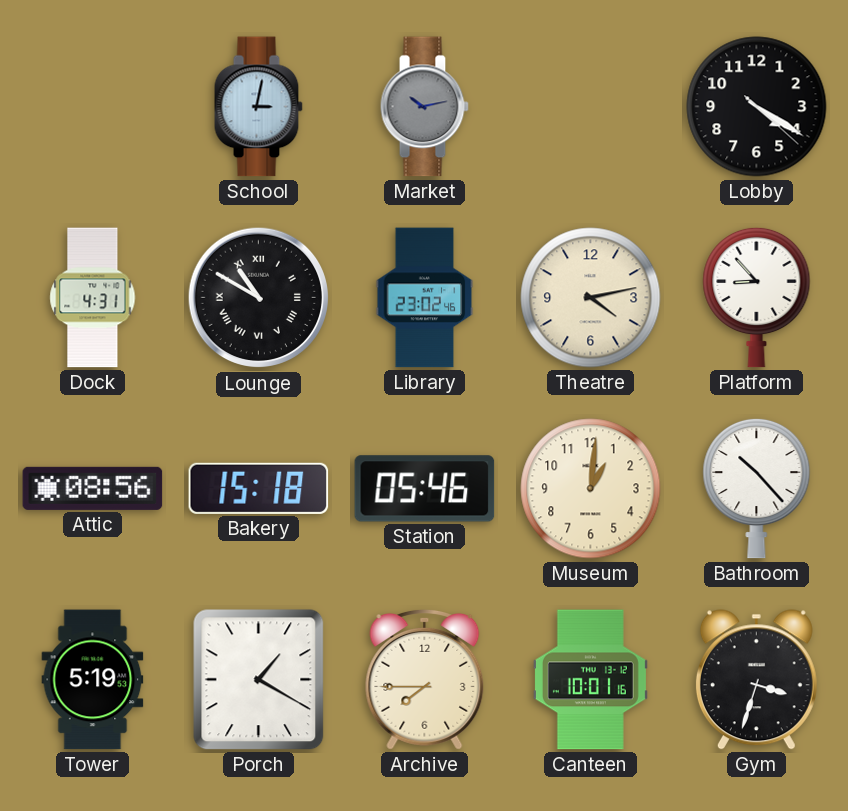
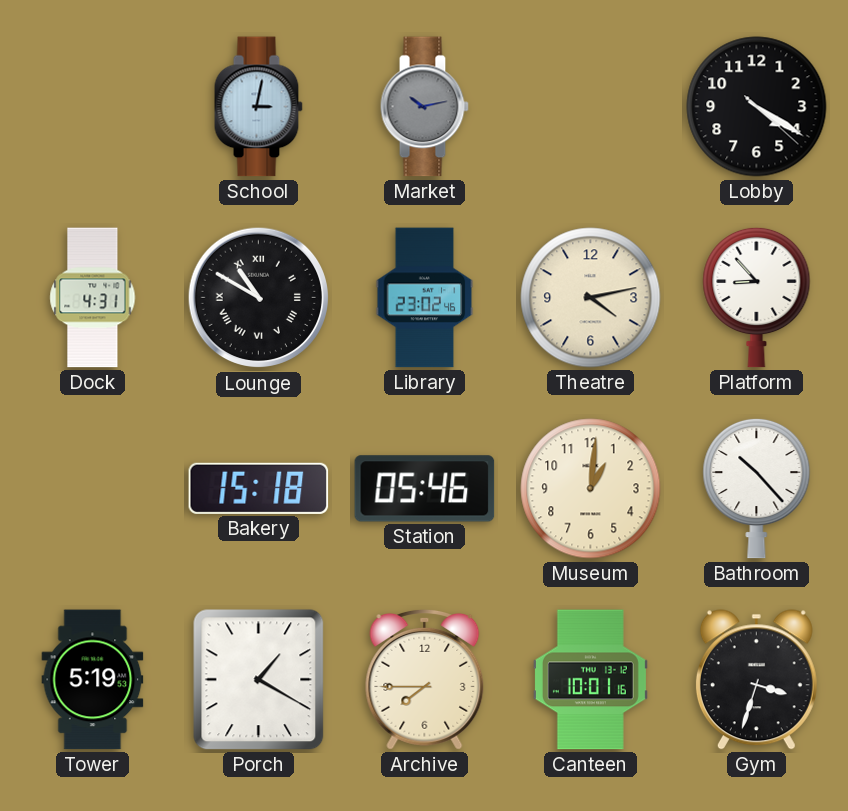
Attic: 08:56 -> none (93, 488)
